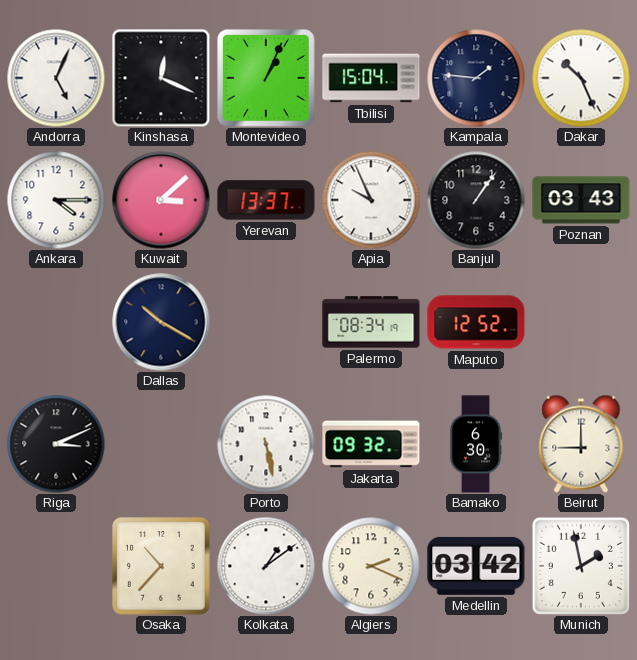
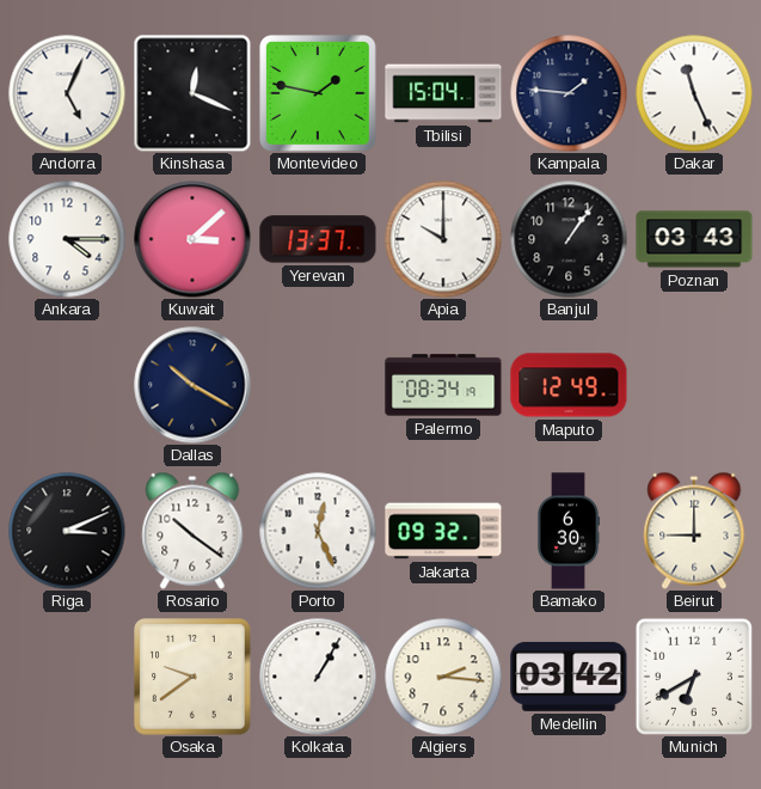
Montevideo: 1:04 -> 1:47 (318, 93)
Dakar: 10:26 -> 11:26 (694, 93)
Apia: 9:56 -> 10:00 (443, 239)
Maputo: 12:52 -> 12:49 (569, 385)
Rosario: none -> 10:21 (192, 531)
Porto: 5:28 -> 12:26 (318, 531)
Osaka: 10:37 -> 9:39 (192, 677)
Kolkata: 1:09 -> 1:05 (318, 677)
Algiers: 2:19 -> 2:16 (443, 677)
Munich: 1:58 -> 6:40 (694, 677)
